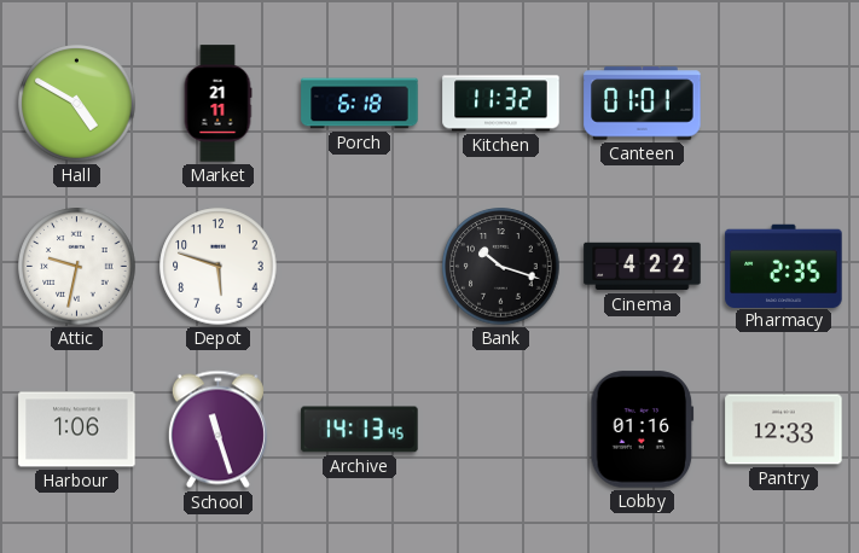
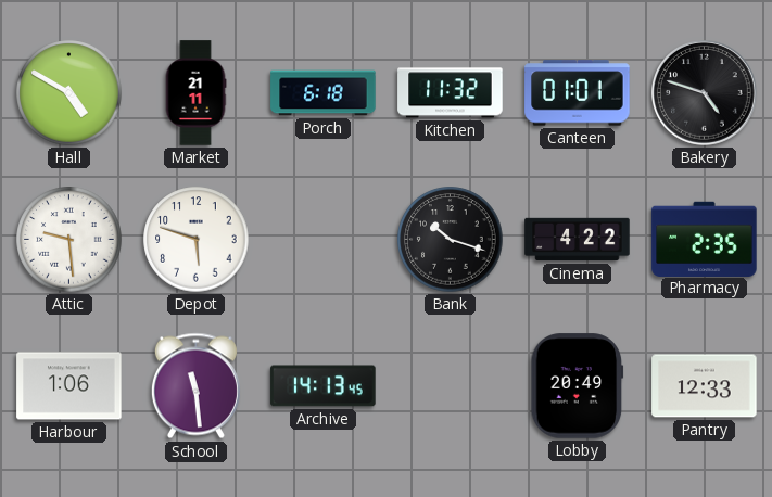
Bakery: none -> 4:48 (705, 93)
Attic: 9:32 -> 9:29 (69, 240)
School: 11:27 -> 11:29 (195, 386)
Lobby: 01:16 -> 20:49 (578, 386)
